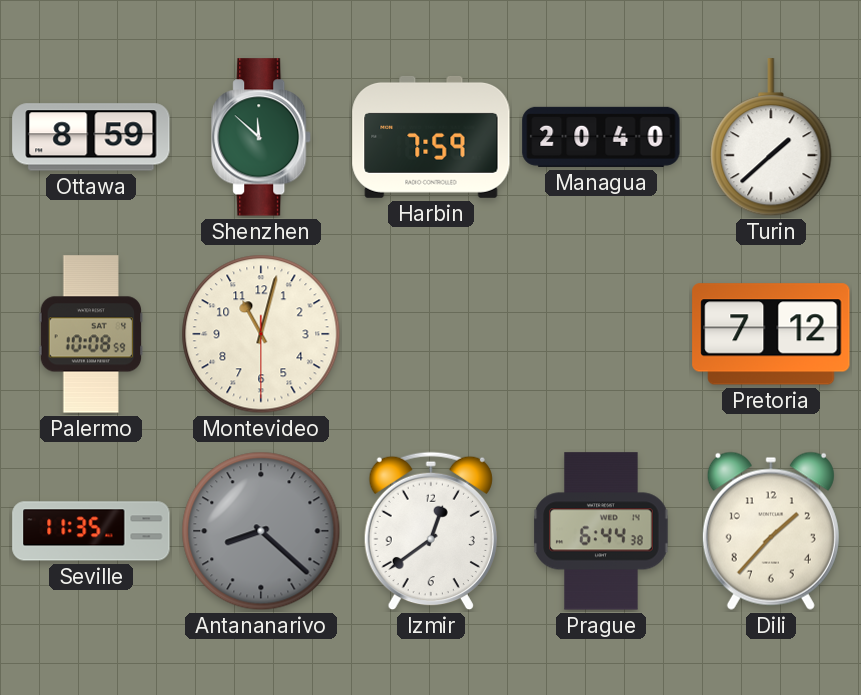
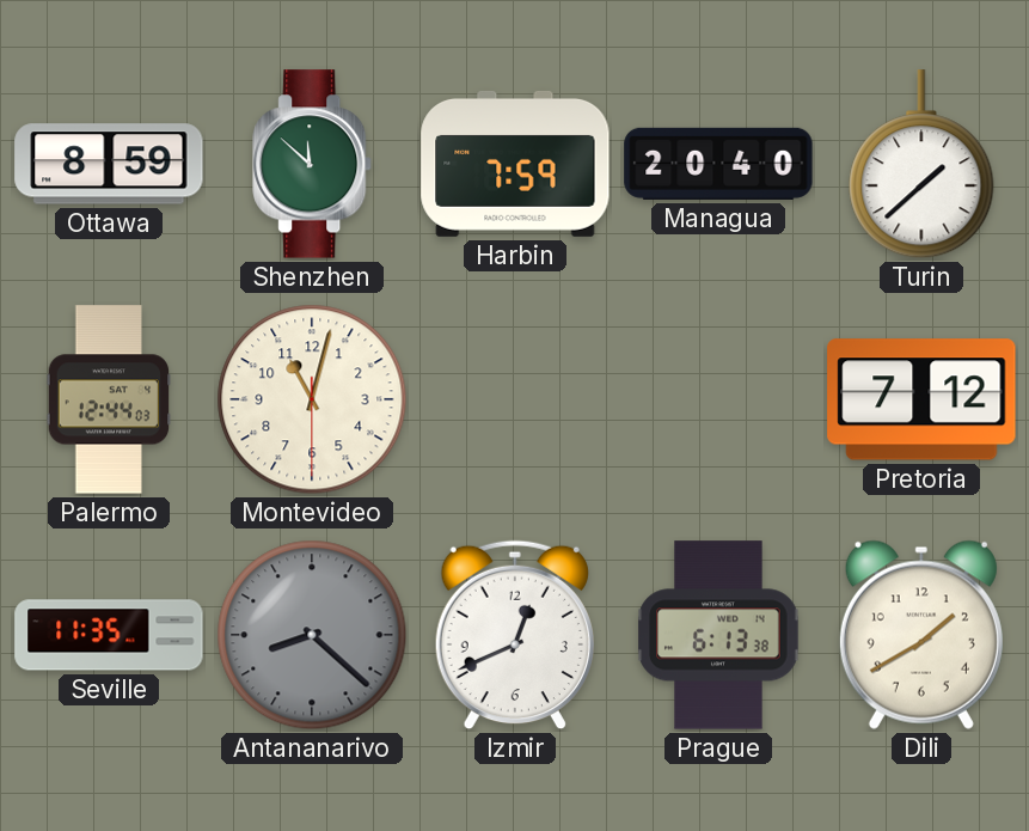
Palermo: 10:08 -> 12:44 (109, 399)
Izmir: 12:39 -> 12:41 (515, 635)
Prague: 6:44 -> 6:13 (718, 635)
Dili: 1:37 -> 1:40 (921, 635)
